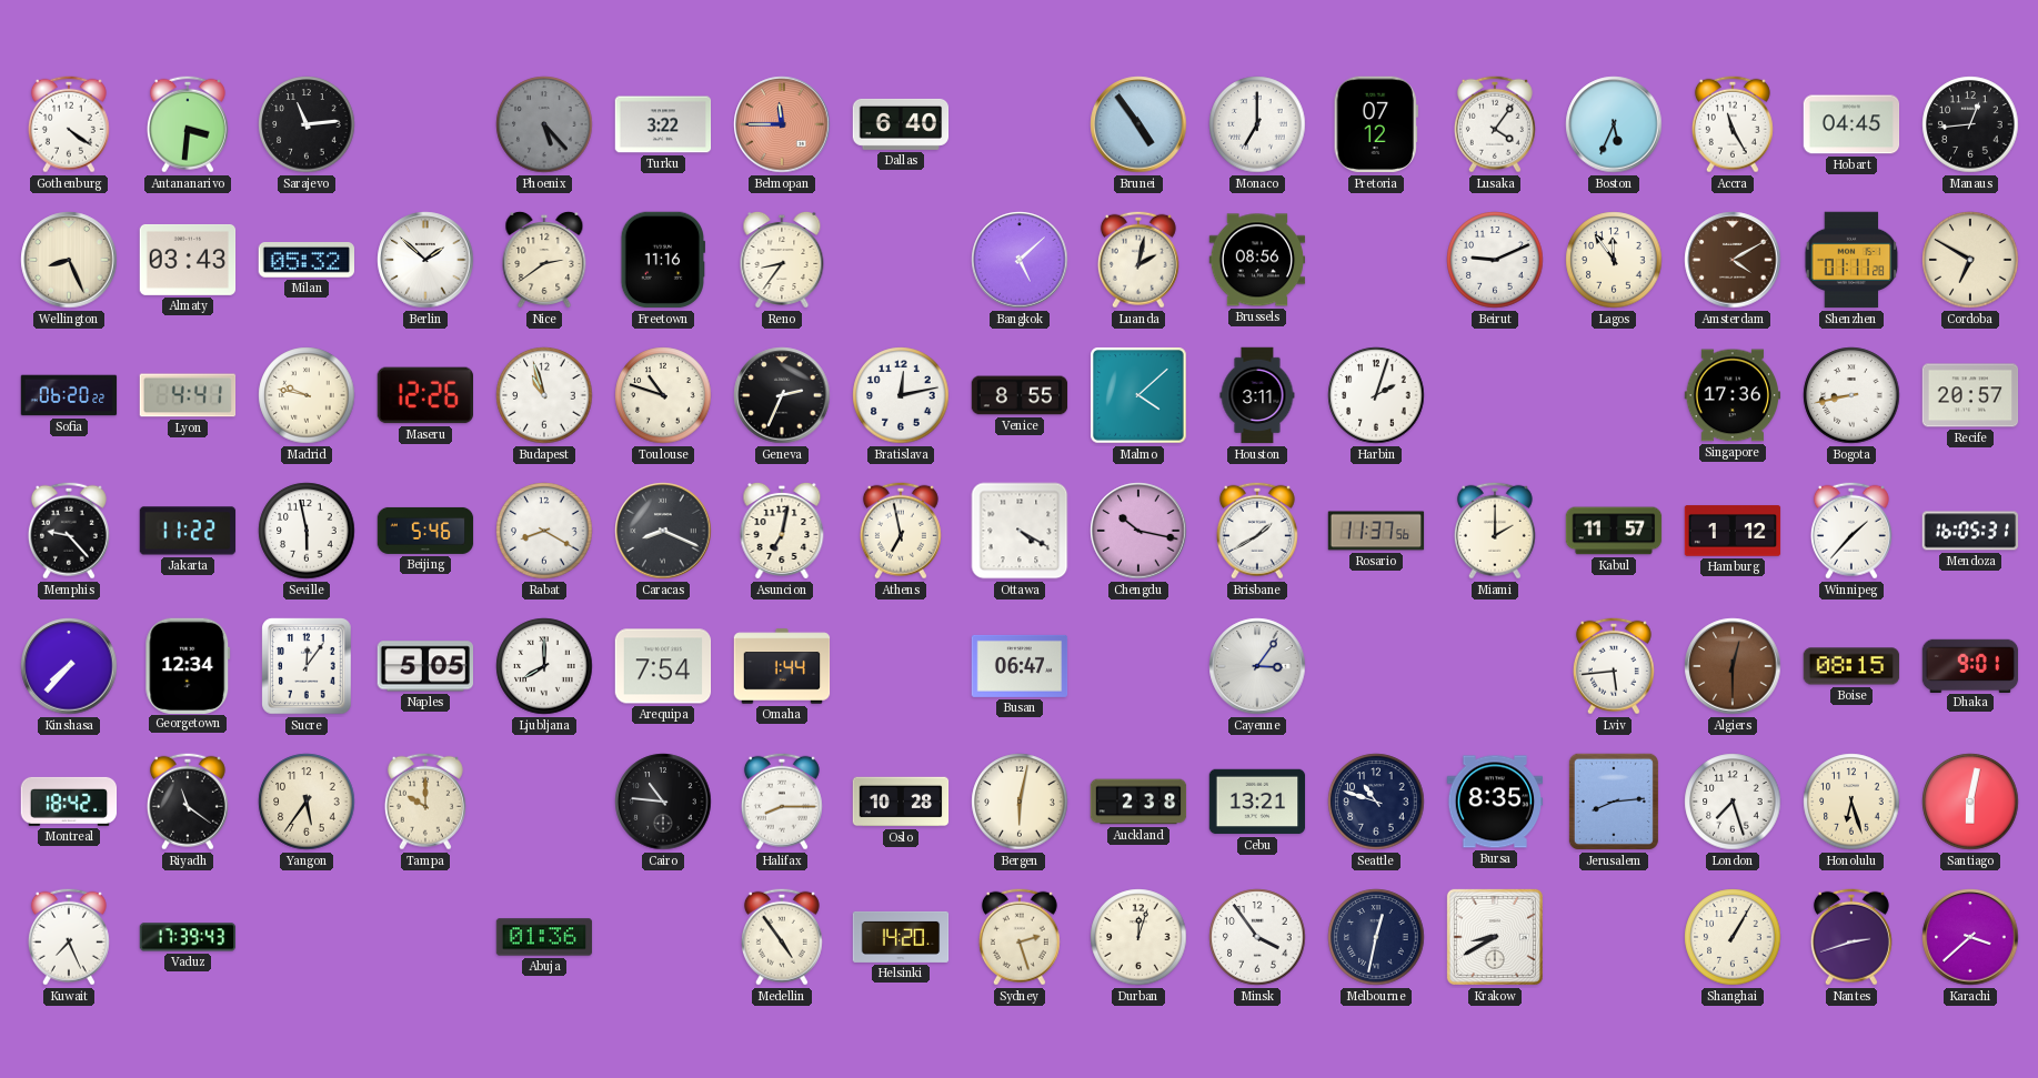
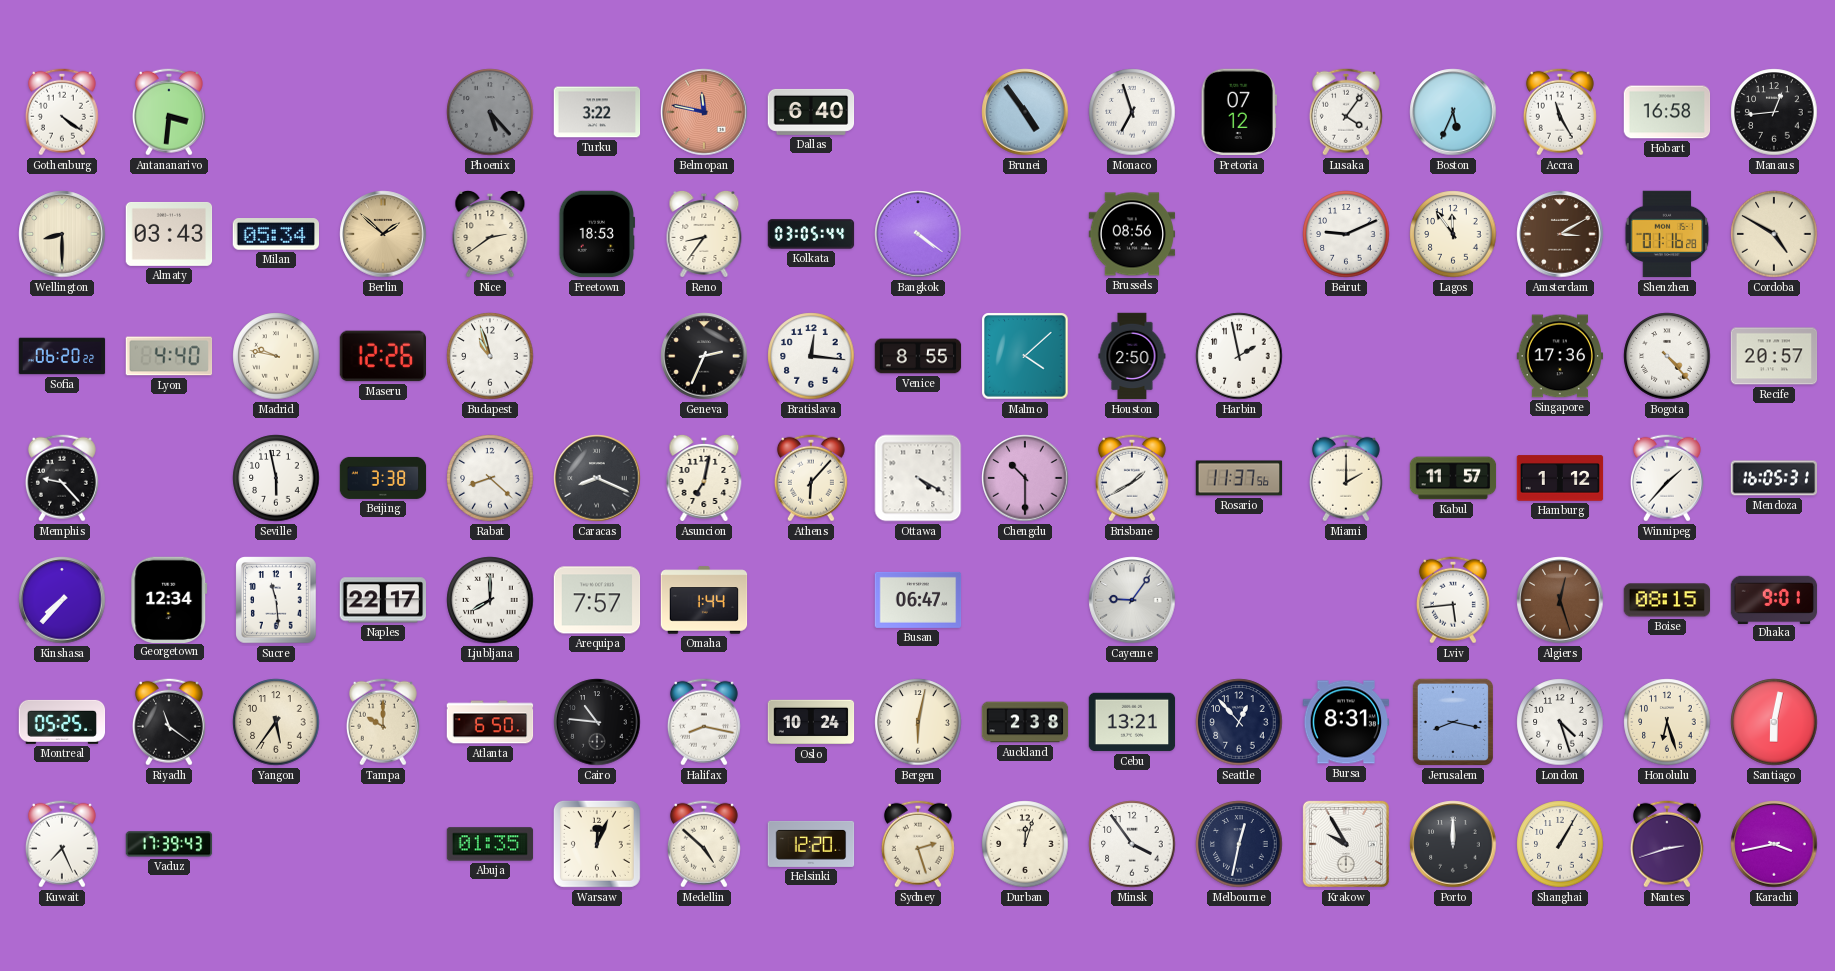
Sarajevo: 11:14 -> none (307, 124)
Belmopan: 11:45 -> 11:47 (704, 112)
Monaco: 7:00 -> 6:57 (1132, 112)
Hobart: 04:45 -> 16:58 (1667, 112)
Wellington: 8:26 -> 8:30 (62, 234)
Milan: 05:32 -> 05:34 (275, 235)
Berlin dial: white -> champagne (383, 234)
Freetown: 11:16 -> 18:53 (596, 234)
Kolkata: none -> 03:05 (811, 234)
Bangkok: 5:08 -> 4:21 (918, 234)
Luanda: 2:02 -> none (1138, 260)
Amsterdam: 4:10 -> 3:10 (1560, 234)
Shenzhen: 01:11 -> 01:16 (1667, 234)
Cordoba: 6:50 -> 4:50 (1774, 234)
Lyon: 4:41 -> 4:40 (169, 356)
Toulouse: 10:48 -> none (663, 395)
Bratislava: 12:13 -> 12:16 (811, 356)
Houston: 3:11 -> 2:50 (1132, 356)
Harbin: 2:03 -> 1:58 (1239, 356)
Bogota: 8:43 -> 4:23 (1667, 356)
Jakarta: 11:22 -> none (188, 531)
Beijing: 5:46 -> 3:38 (383, 478)
Rabat: 8:20 -> 8:22 (490, 478)
Athens: 6:58 -> 6:07 (811, 478)
Chengdu: 10:17 -> 10:30 (1025, 478)
Sucre: 12:06 -> 11:29 (276, 600)
Naples: 5:05 -> 22:17 (382, 600)
Arequipa: 7:54 -> 7:57 (597, 600)
Cayenne: 3:06 -> 9:06 (1132, 600)
Algiers: 12:30 -> 12:27 (1560, 600)
Montreal: 18:42 -> 05:25 (62, 722)
Atlanta: none -> 6:50 (490, 722)
Halifax: 8:15 -> 8:17 (704, 722)
Oslo: 10:28 -> 10:24 (811, 722)
Seattle: 10:48 -> 12:53 (1239, 722)
Bursa: 8:35 -> 8:31 (1346, 722)
Jerusalem: 8:14 -> 8:17 (1453, 722)
London: 7:27 -> 4:27 (1560, 722)
Abuja: 01:36 -> 01:35 (490, 844)
Warsaw: none -> 12:04 (597, 844)
Medellin: 4:54 -> 4:52 (704, 844)
Helsinki: 14:20 -> 12:20 (811, 844)
Krakow: 8:40 -> 9:55 (1346, 844)
Porto: none -> 12:00 (1453, 844)
Karachi: 3:38 -> 3:43 (1774, 844)
